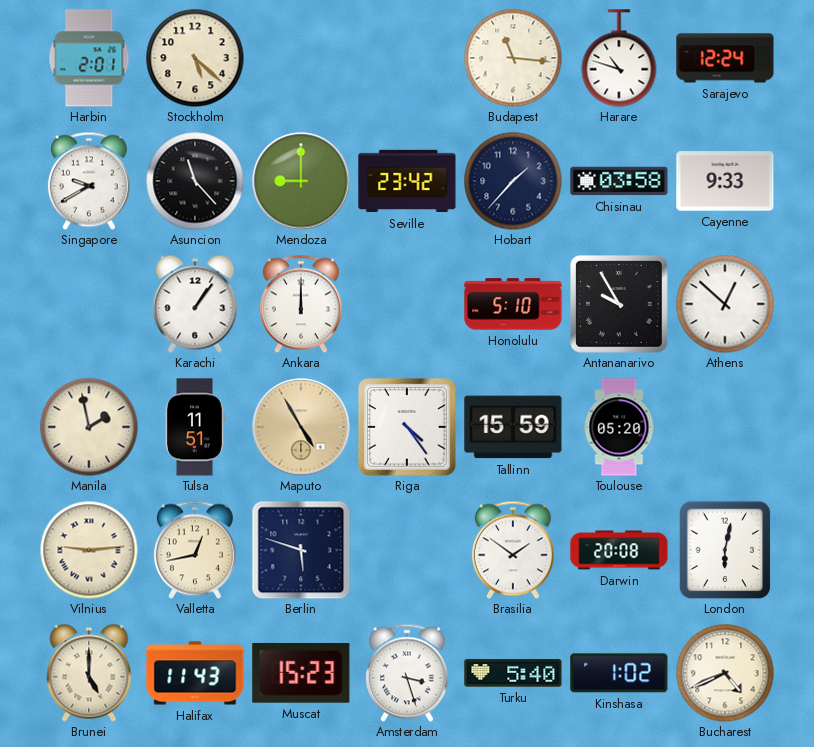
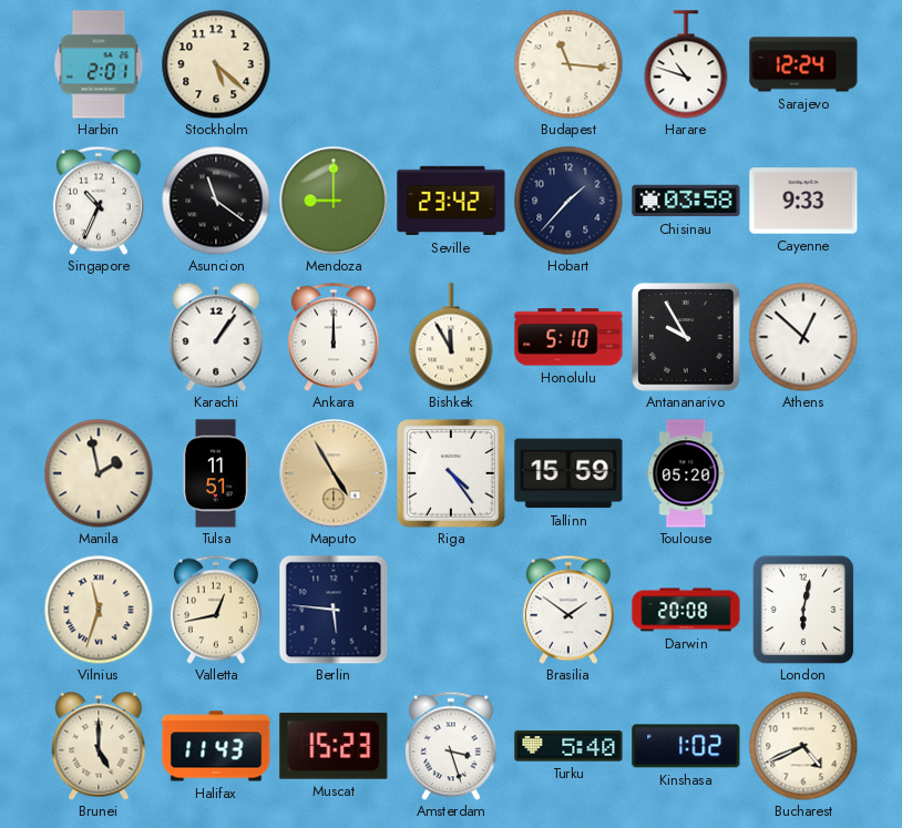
Singapore: 9:40 -> 10:34 (99, 201)
Asuncion: 11:23 -> 11:21 (216, 201)
Bishkek: none -> 11:55 (451, 337)
Vilnius: 9:14 -> 11:33 (99, 610)
Berlin: 5:48 -> 5:46 (334, 610)
